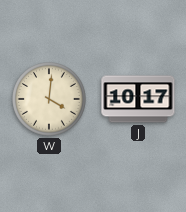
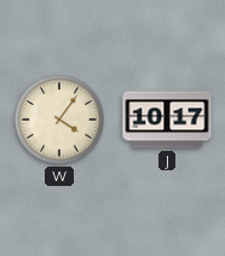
W: 4:01 -> 4:06 (59, 120)
